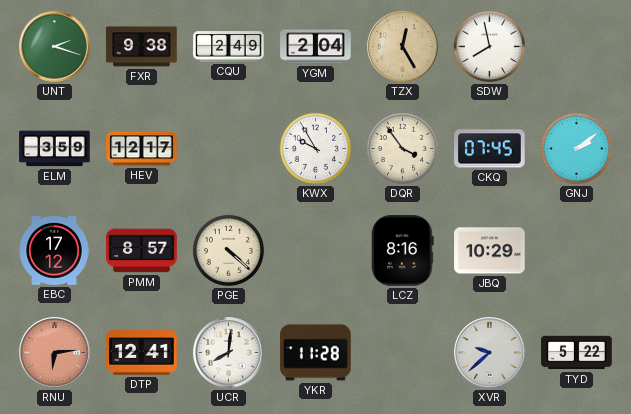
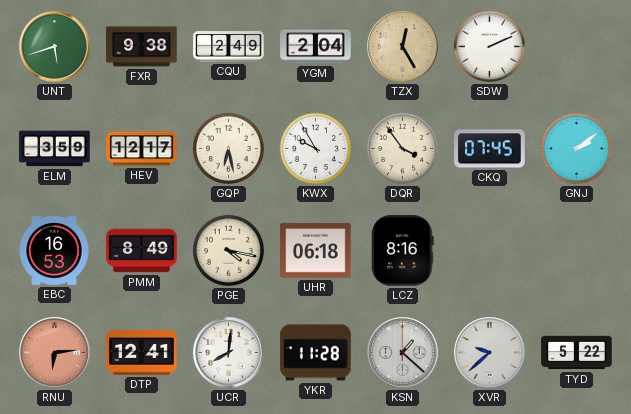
UNT: 2:18 -> 5:42 (55, 47)
SDW: 7:58 -> 2:11 (489, 46)
GQP: none -> 6:28 (228, 148)
EBC: 17:12 -> 16:53 (54, 251)
PMM: 8:57 -> 8:49 (142, 251)
PGE: 4:22 -> 4:17 (228, 250)
UHR: none -> 06:18 (316, 251)
JBQ: 10:29 -> none (490, 251)
KSN: none -> 1:22 (403, 353)
